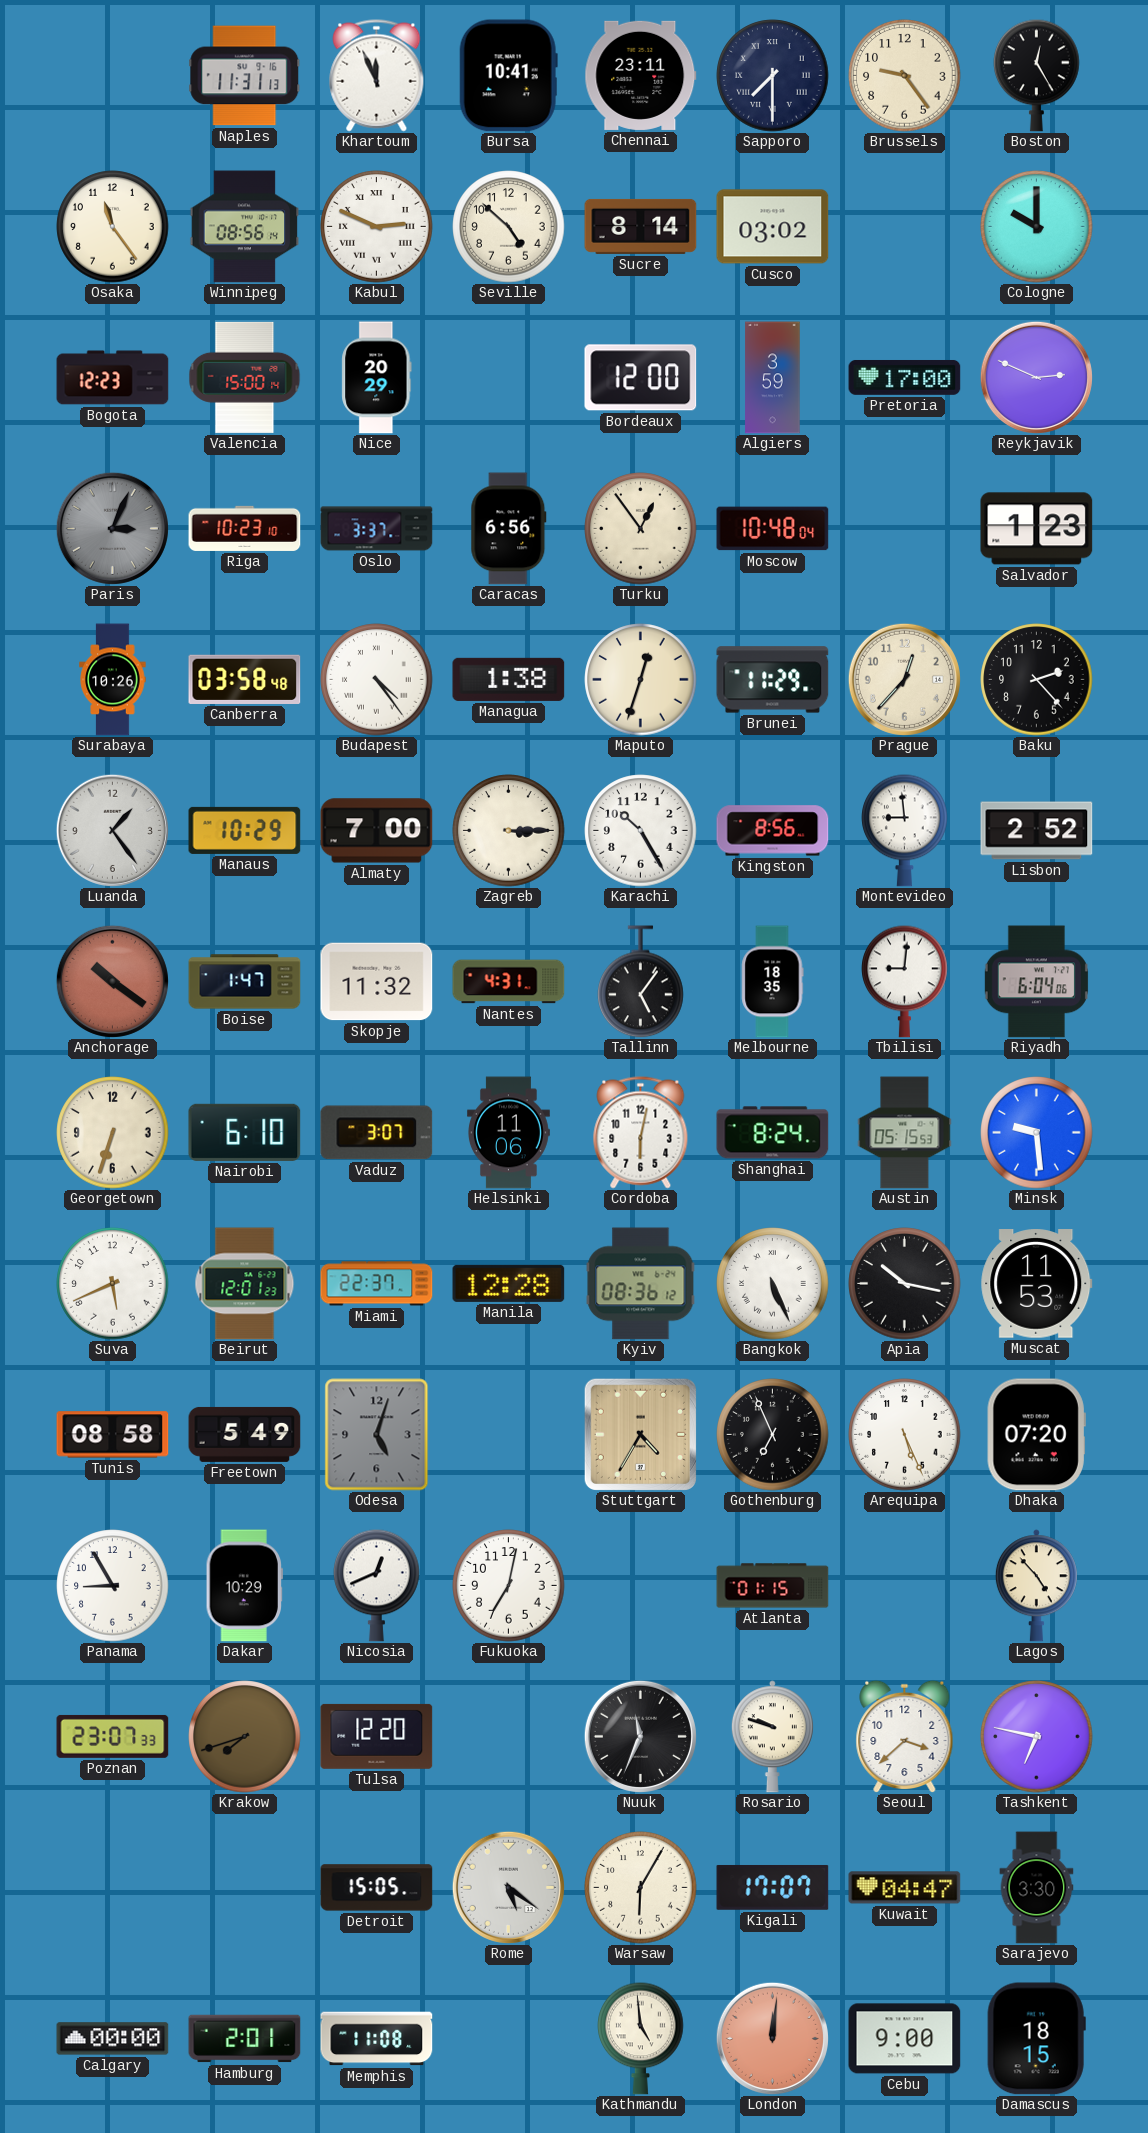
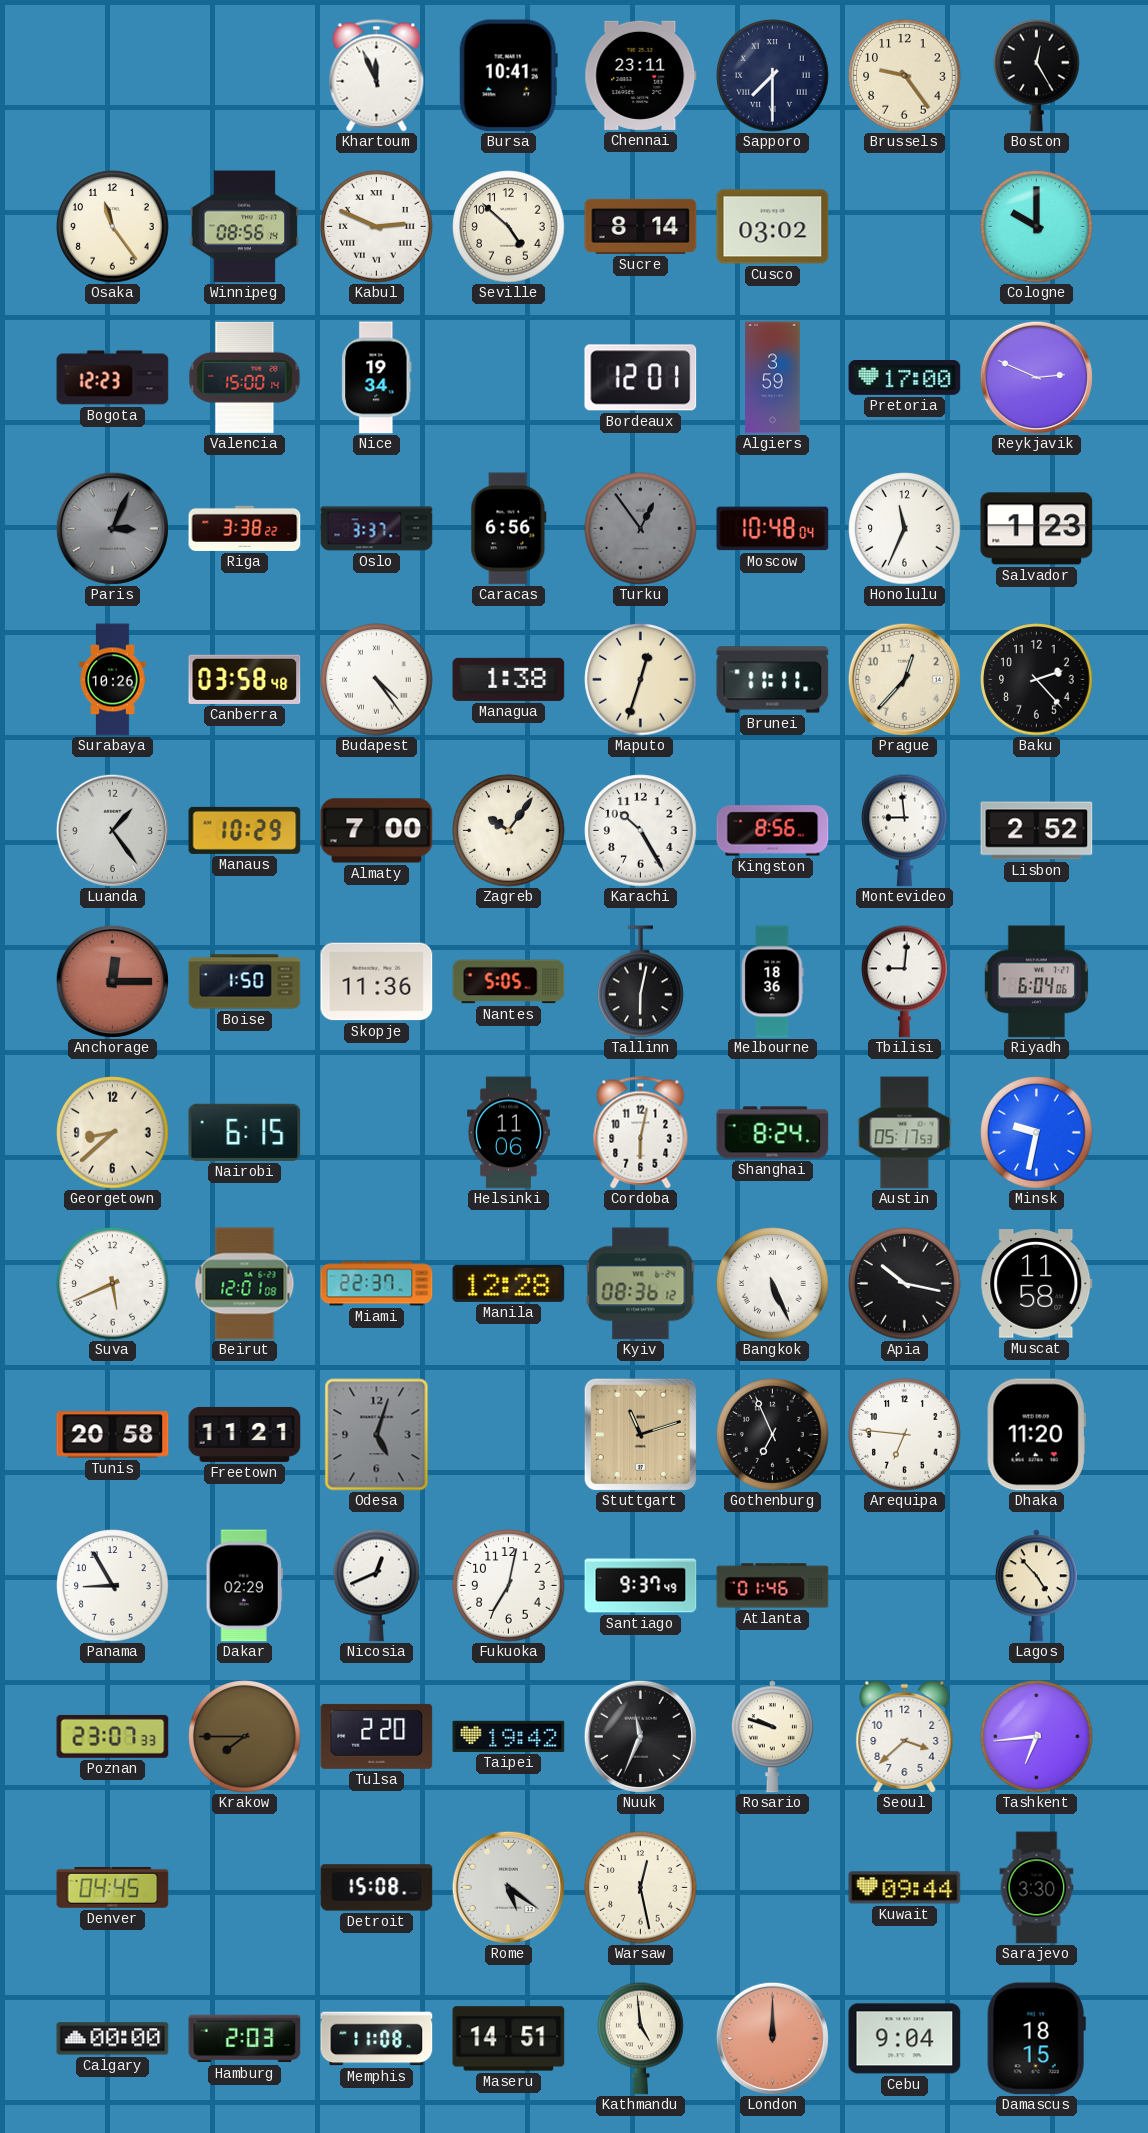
Naples: 11:31 -> none (245, 76)
Nice: 20:29 -> 19:34 (377, 378)
Bordeaux: 12:00 -> 12:01 (641, 378)
Riga: 10:23 -> 3:38 (245, 528)
Turku dial: cream -> grey (641, 529)
Honolulu: none -> 11:34 (905, 529)
Brunei: 11:29 -> 11:11 (773, 680)
Zagreb: 3:15 -> 10:06 (509, 831)
Anchorage: 10:21 -> 12:15 (112, 981)
Boise: 1:47 -> 1:50 (245, 982)
Skopje: 11:32 -> 11:36 (377, 982)
Nantes: 4:31 -> 5:05 (509, 982)
Tallinn: 5:06 -> 6:02 (641, 982)
Melbourne: 18:35 -> 18:36 (773, 982)
Georgetown: 6:33 -> 8:38 (113, 1133)
Nairobi: 6:10 -> 6:15 (245, 1132)
Vaduz: 3:07 -> none (377, 1133)
Austin: 05:15 -> 05:17 (905, 1133)
Minsk: 9:29 -> 9:32 (1037, 1133)
Beirut: 12:01:23 -> 12:01:08 (245, 1284)
Muscat: 11:53 -> 11:58 (1037, 1284)
Tunis: 08:58 -> 20:58 (113, 1435)
Freetown: 5:49 -> 11:21 (245, 1434)
Stuttgart: 4:35 -> 11:12 (640, 1434)
Arequipa: 5:26 -> 6:46 (905, 1435)
Dhaka: 07:20 -> 11:20 (1036, 1435)
Dakar: 10:29 -> 02:29 (244, 1586)
Santiago: none -> 9:37 (641, 1586)
Atlanta: 01:15 -> 01:46 (773, 1586)
Krakow: 7:42 -> 7:45 (245, 1737)
Tulsa: 12:20 -> 2:20 (377, 1736)
Taipei: none -> 19:42 (509, 1736)
Tashkent: 6:47 -> 6:44 (1037, 1737)
Denver: none -> 04:45 (113, 1887)
Detroit: 15:05 -> 15:08 (377, 1888)
Warsaw: 6:05 -> 12:28 (641, 1888)
Kigali: 17:07 -> none (773, 1888)
Kuwait: 04:47 -> 09:44 (905, 1888)
Hamburg: 2:01 -> 2:03 (245, 2039)
Maseru: none -> 14:51 (509, 2039)
London: 12:01 -> 12:00 (772, 2038)
Cebu: 9:00 -> 9:04 (905, 2039)
